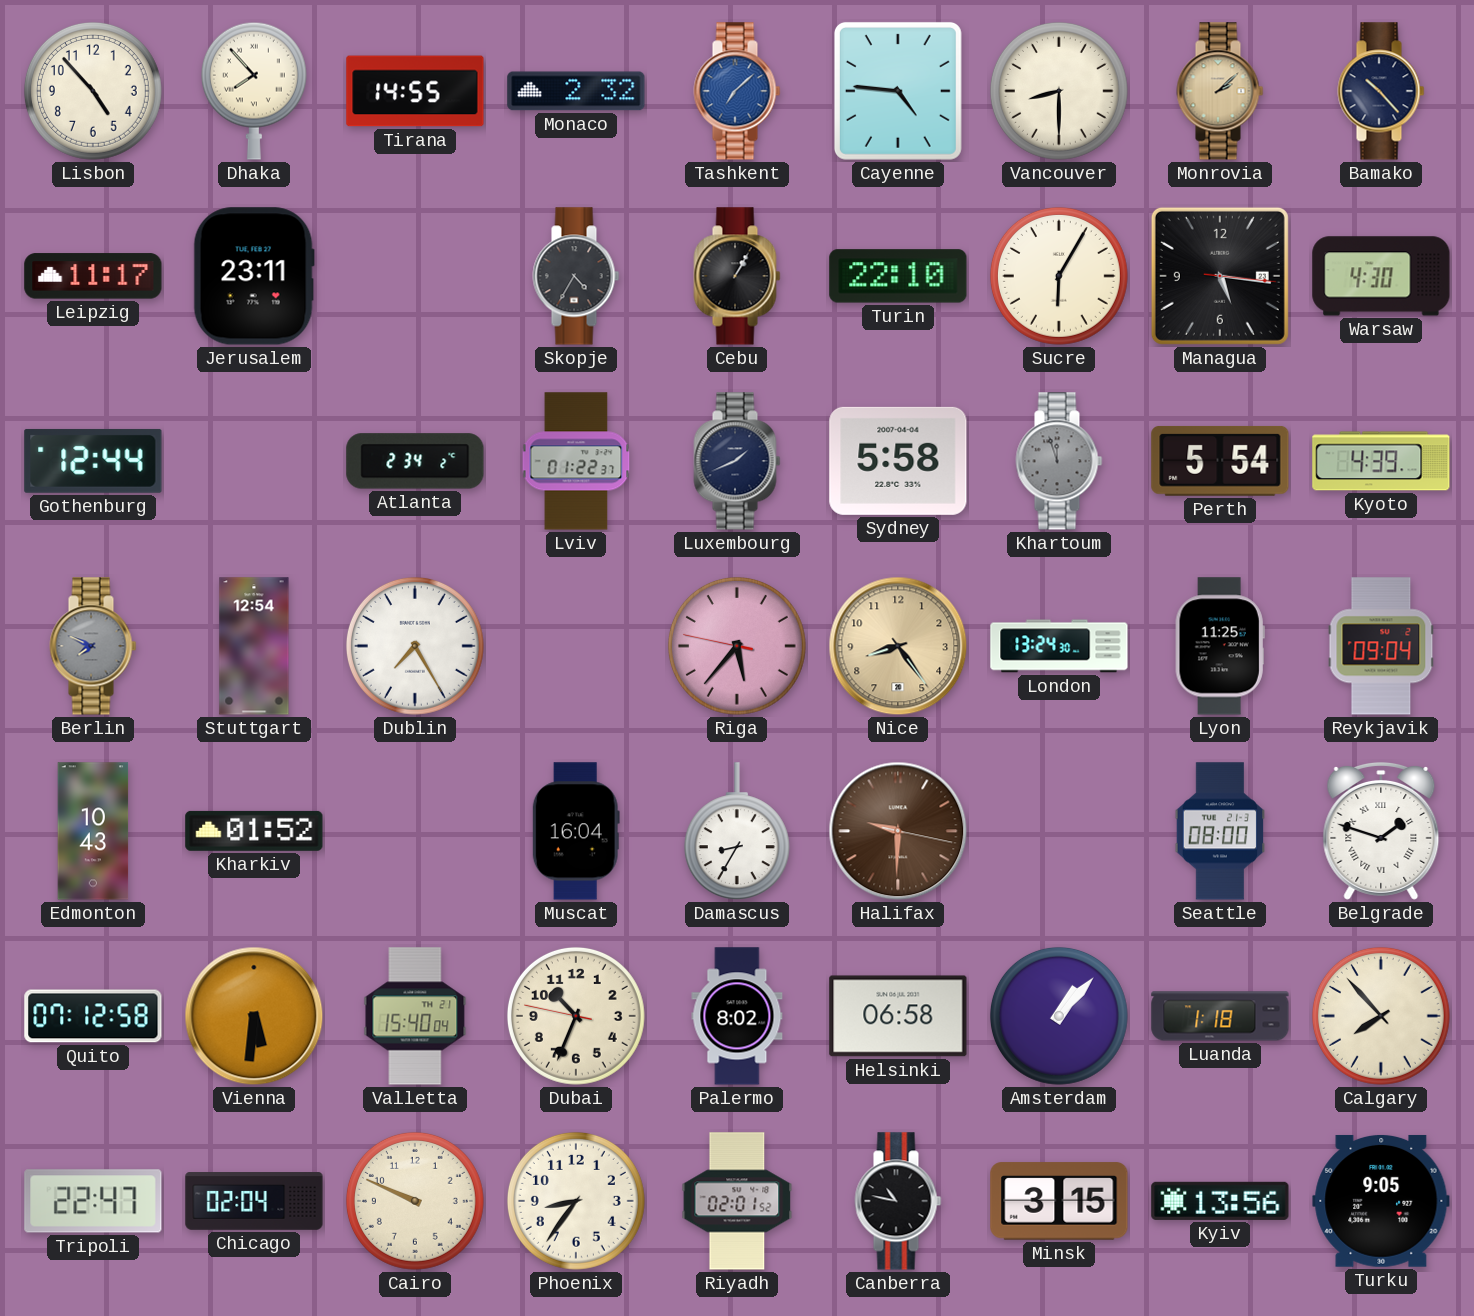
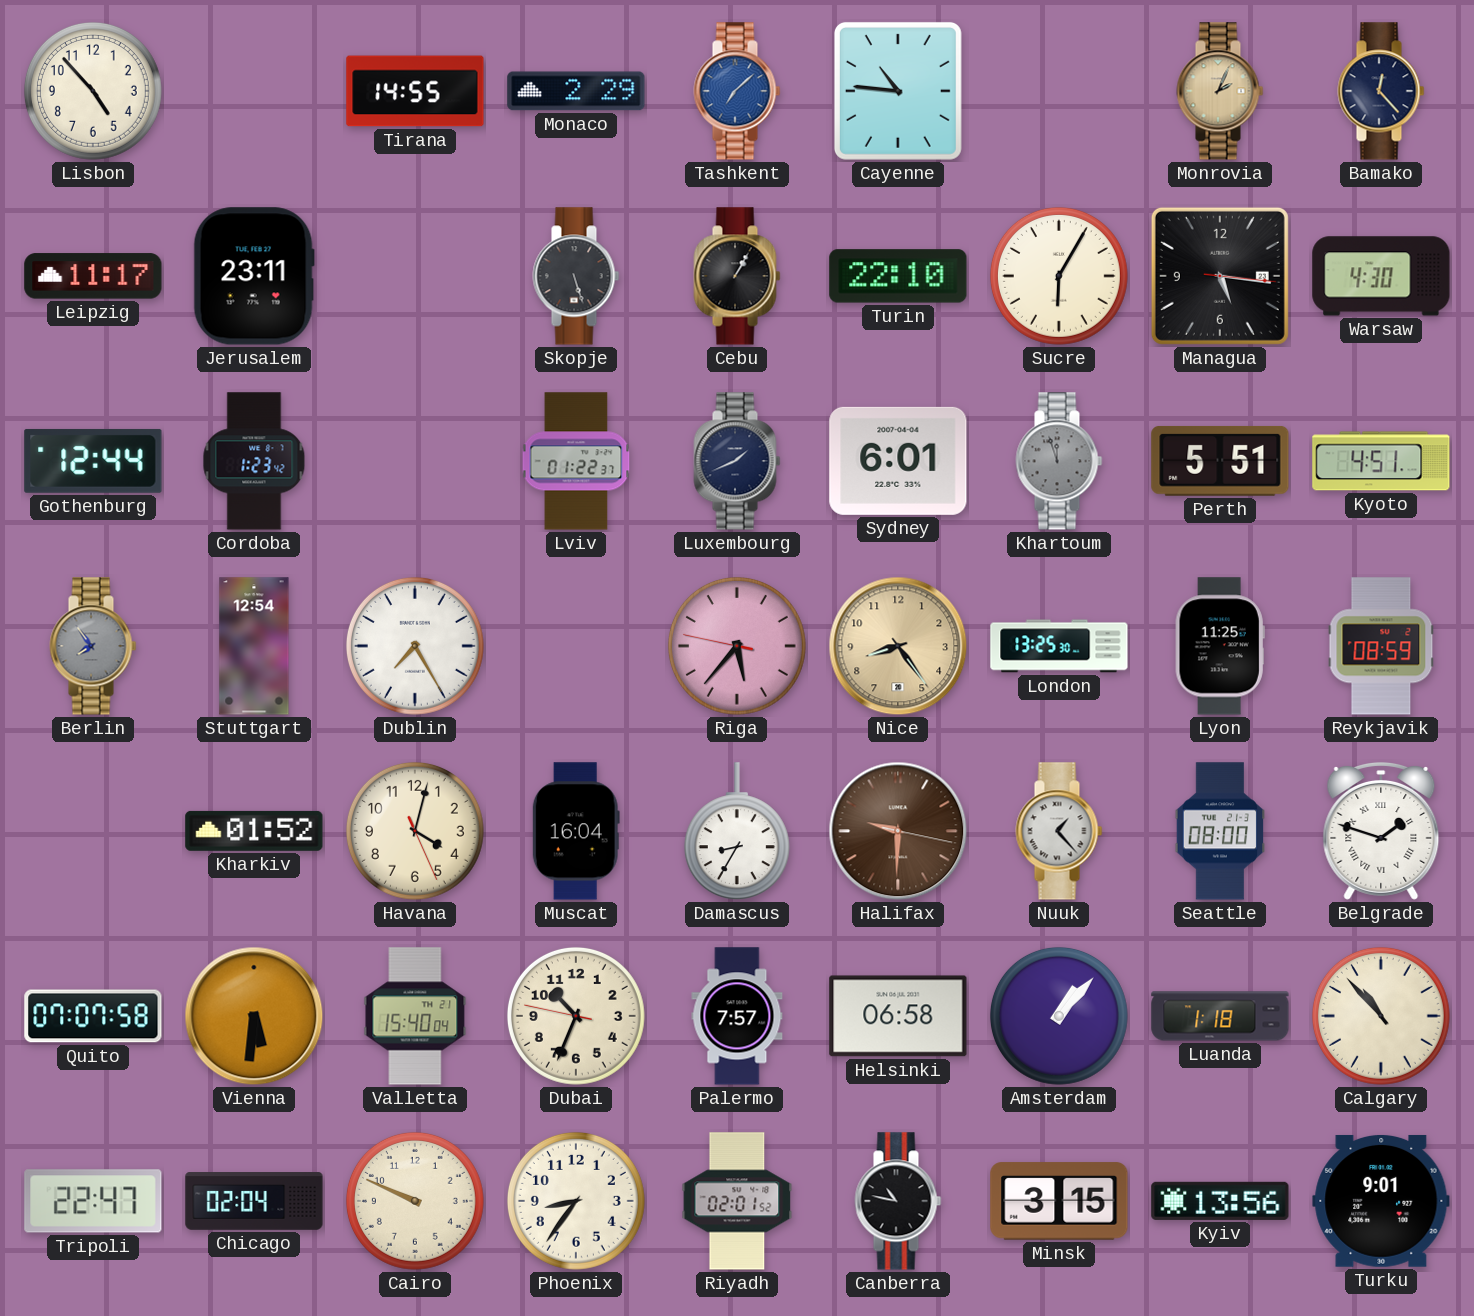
Dhaka: 7:53 -> none (254, 91)
Monaco: 2:32 -> 2:29 (576, 91)
Cayenne: 4:46 -> 10:46 (898, 91)
Vancouver: 8:30 -> none (1059, 91)
Monrovia: 2:08 -> 2:04 (1220, 91)
Bamako: 10:23 -> 12:23 (1381, 91)
Skopje: 4:35 -> 5:27 (576, 276)
Cordoba: none -> 1:23 (254, 461)
Atlanta: 2:34 -> none (415, 461)
Sydney: 5:58 -> 6:01 (898, 461)
Perth: 5:54 -> 5:51 (1220, 461)
Kyoto: 4:39 -> 4:51 (1381, 461)
Berlin: 7:49 -> 7:54 (93, 646)
London: 13:24 -> 13:25 (1059, 646)
Reykjavik: 09:04 -> 08:59 (1381, 646)
Edmonton: 10:43 -> none (93, 831)
Havana: none -> 4:02 (415, 831)
Nuuk: none -> 1:23 (1059, 831)
Quito: 07:12 -> 07:07 (93, 1016)
Palermo: 8:02 -> 7:57 (737, 1016)
Calgary: 7:53 -> 10:53 (1381, 1016)
Turku: 9:05 -> 9:01 (1381, 1201)
